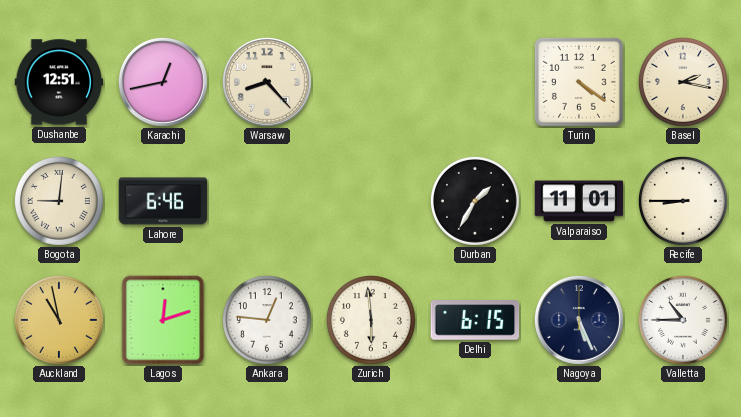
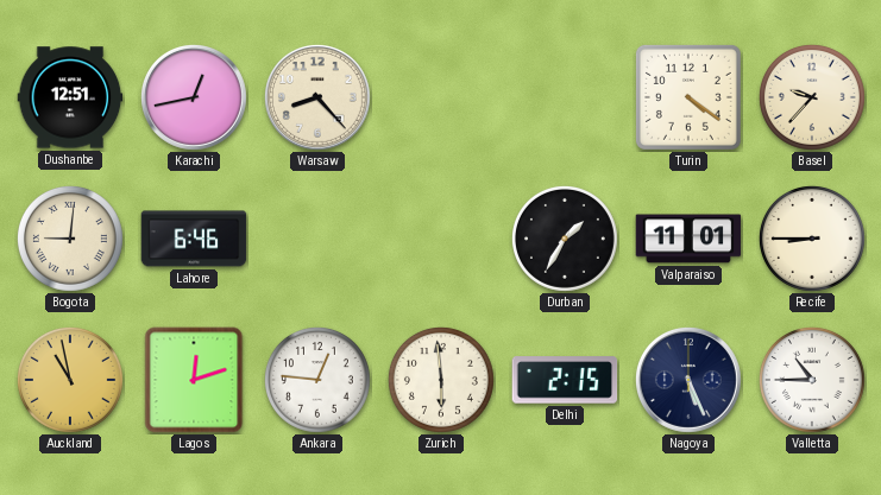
Basel: 2:17 -> 9:37 (812, 97)
Delhi: 6:15 -> 2:15 (565, 380)
